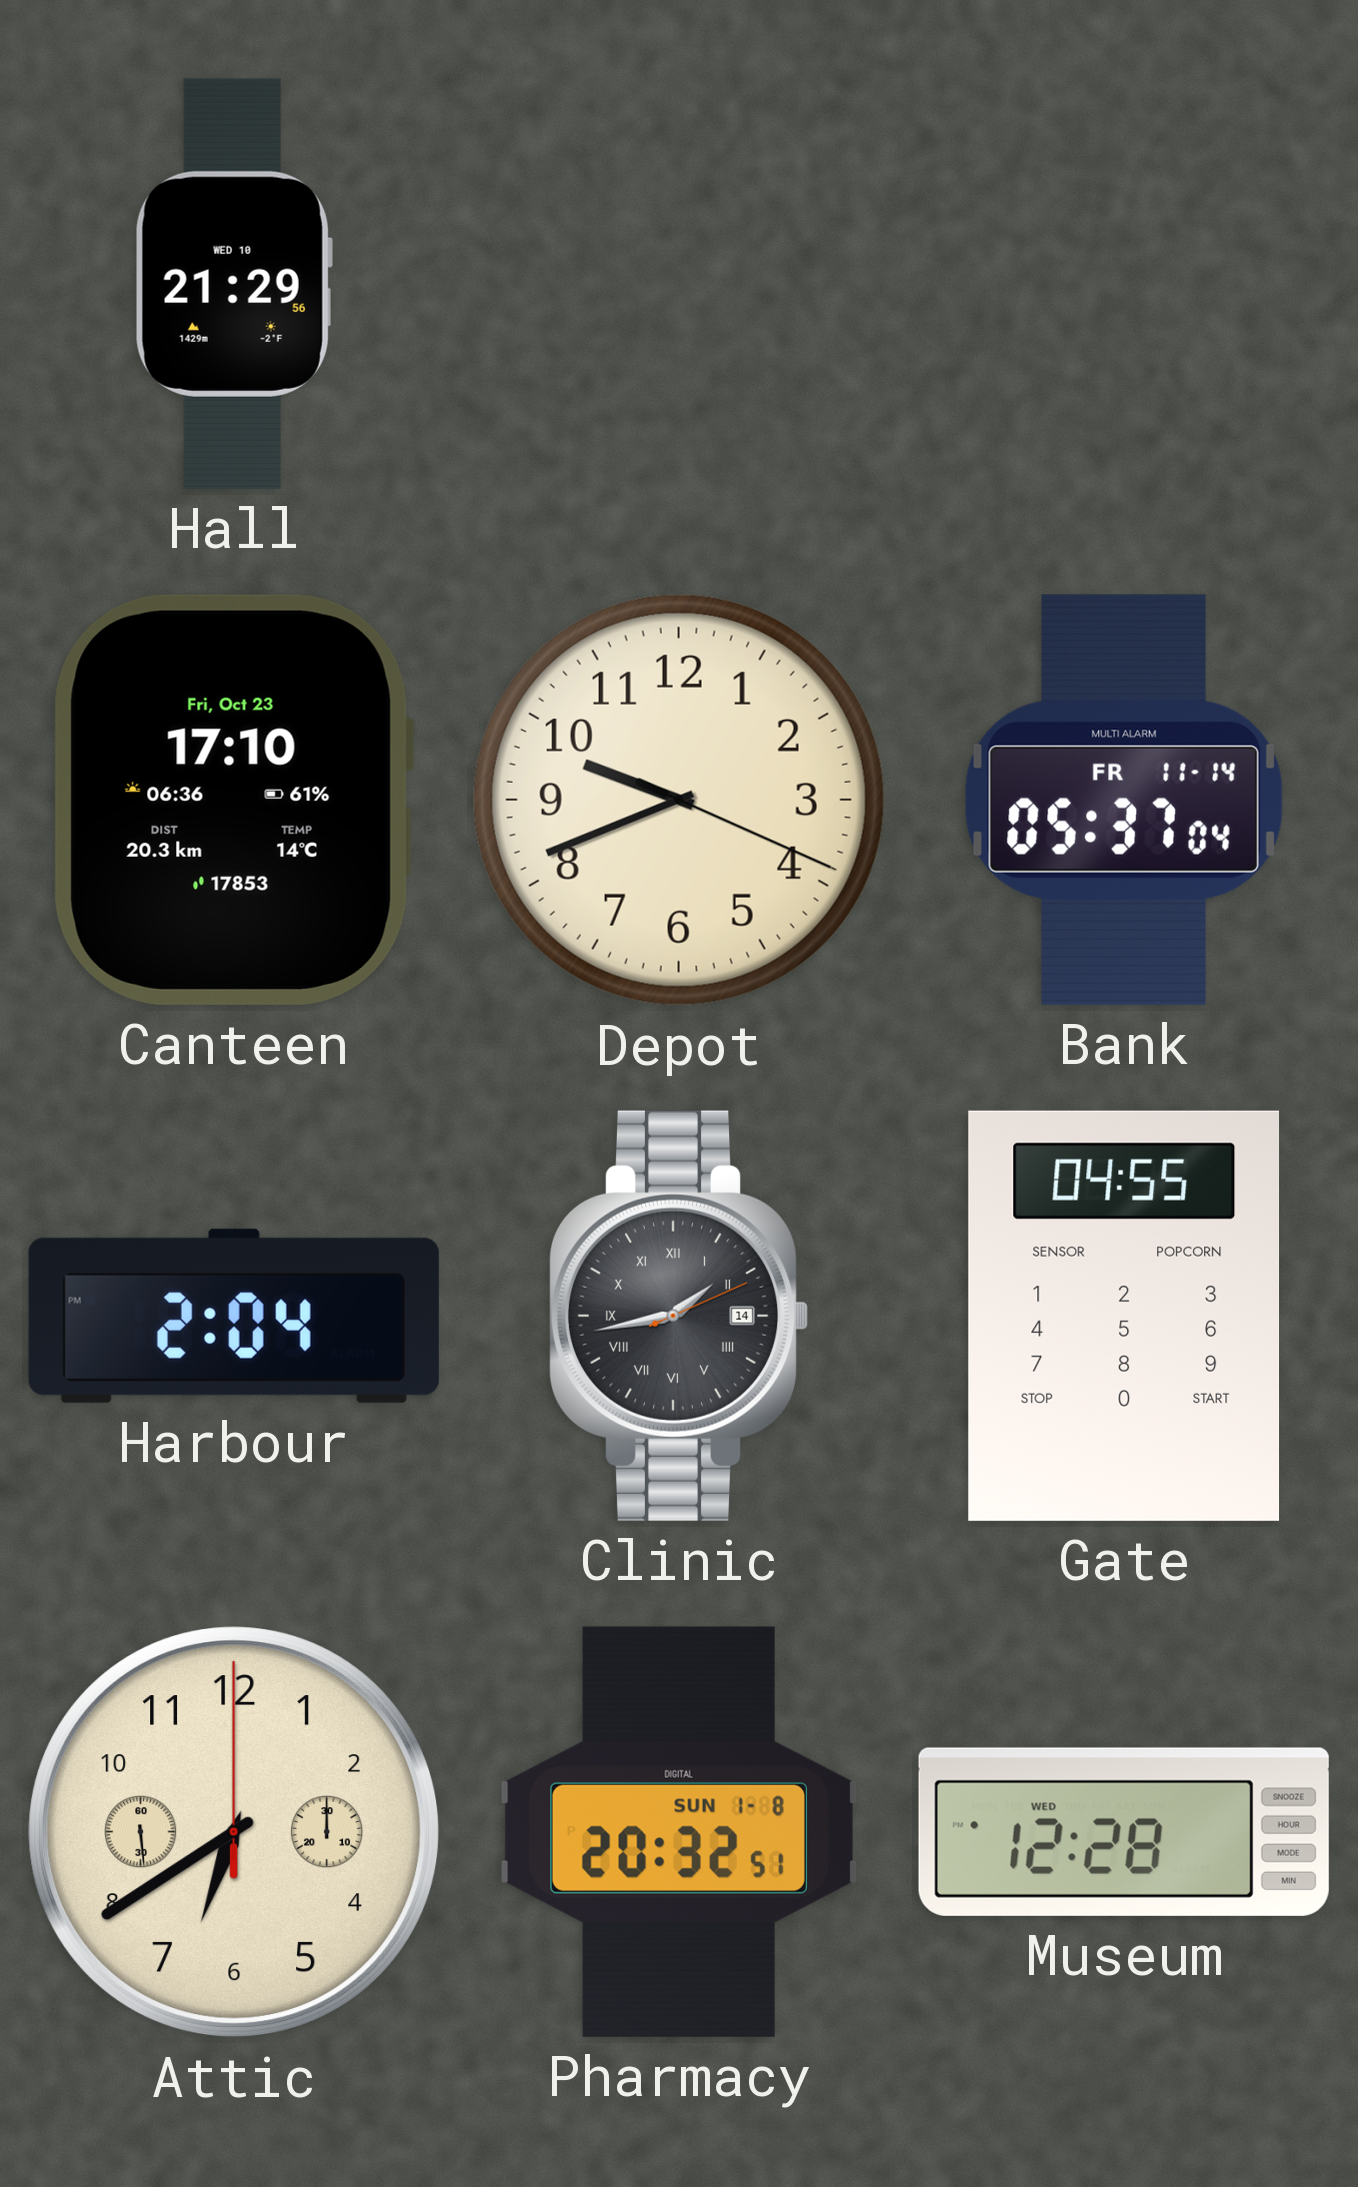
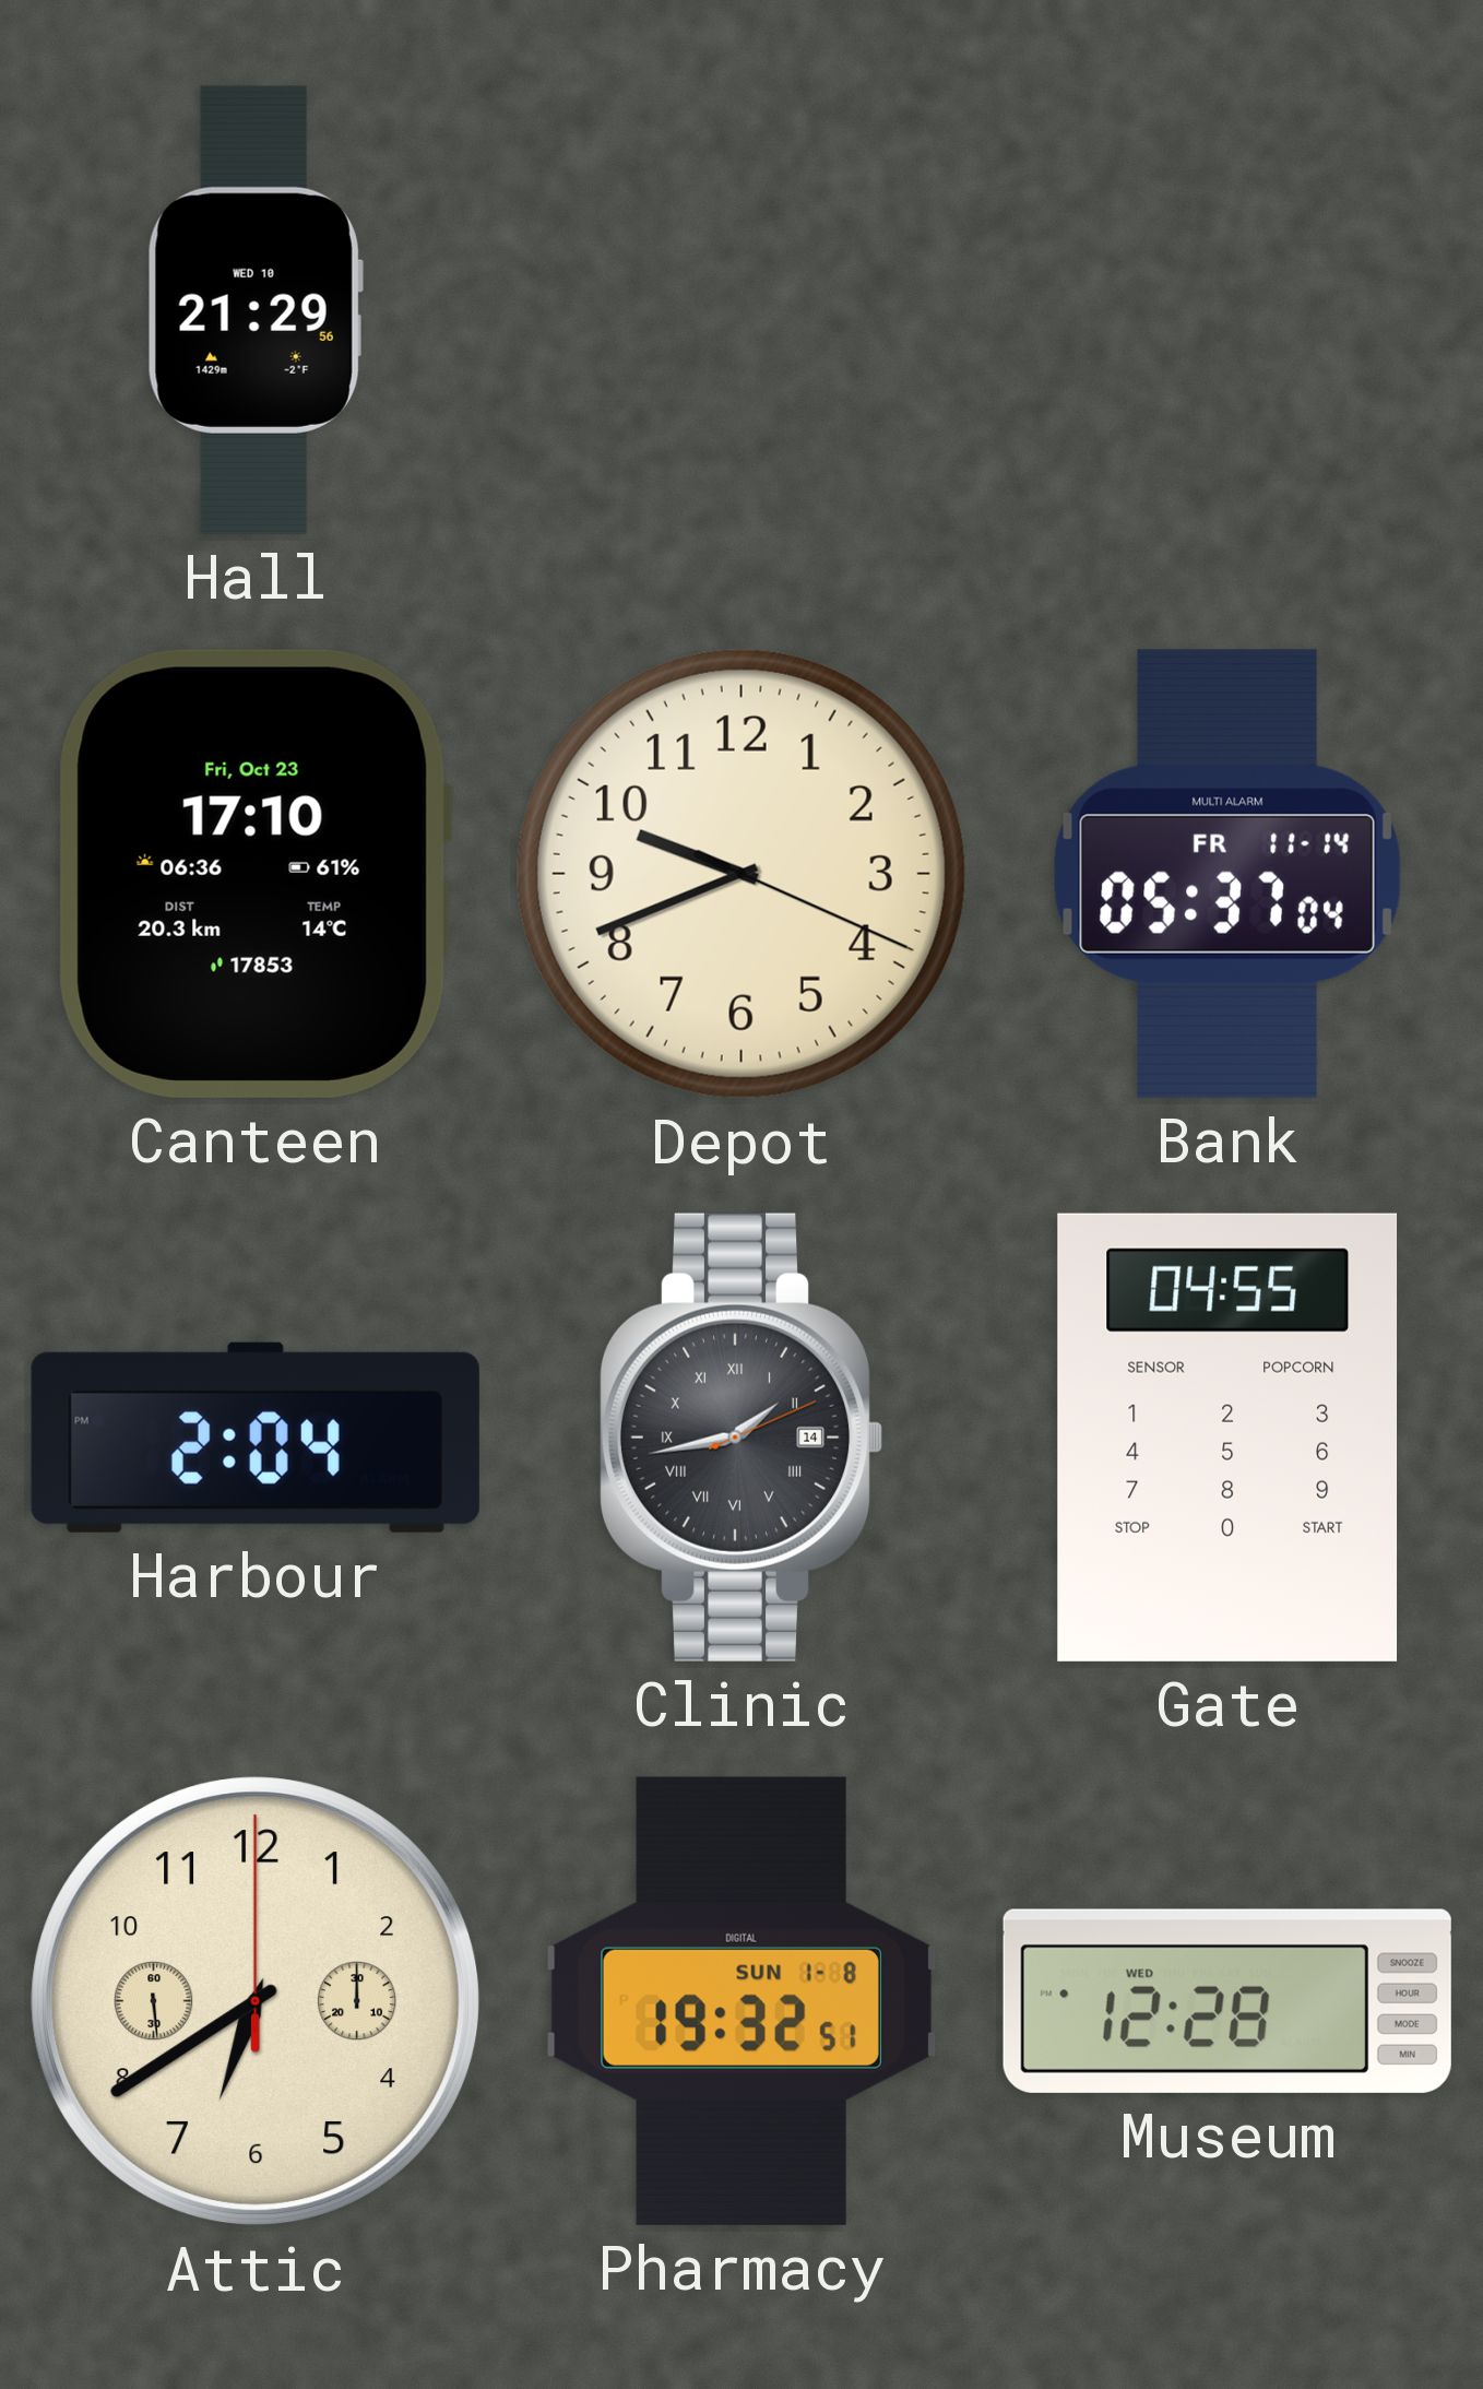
Pharmacy: 20:32 -> 19:32 (741, 2001)
